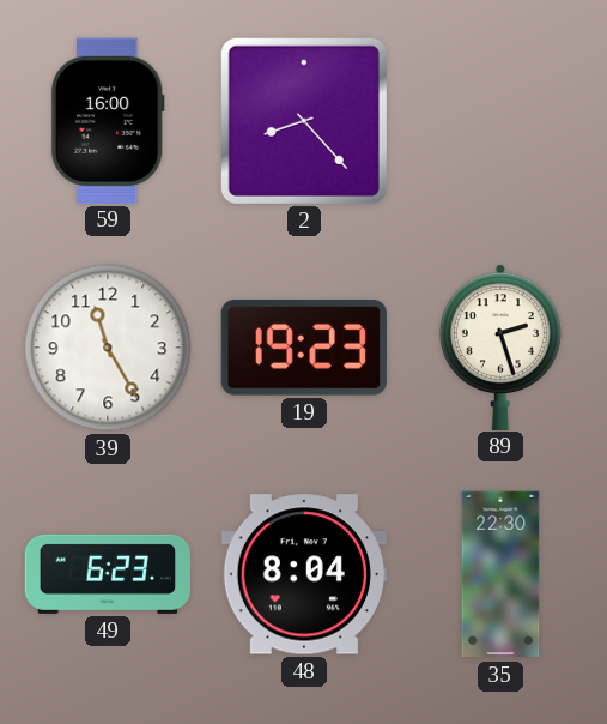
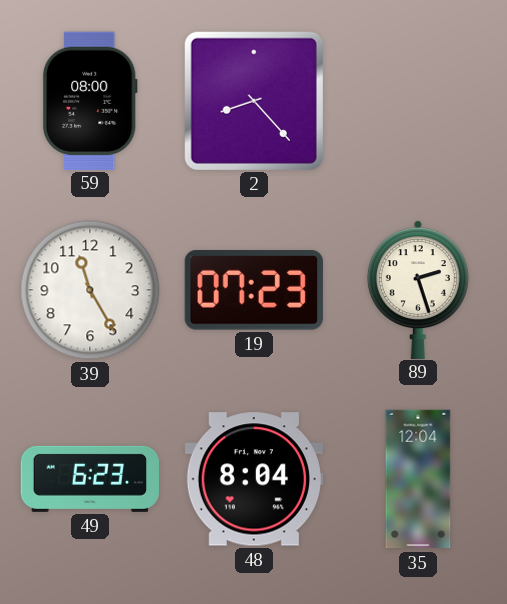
59: 16:00 -> 08:00 (90, 100)
19: 19:23 -> 07:23 (254, 290)
35: 22:30 -> 12:04 (418, 479)
